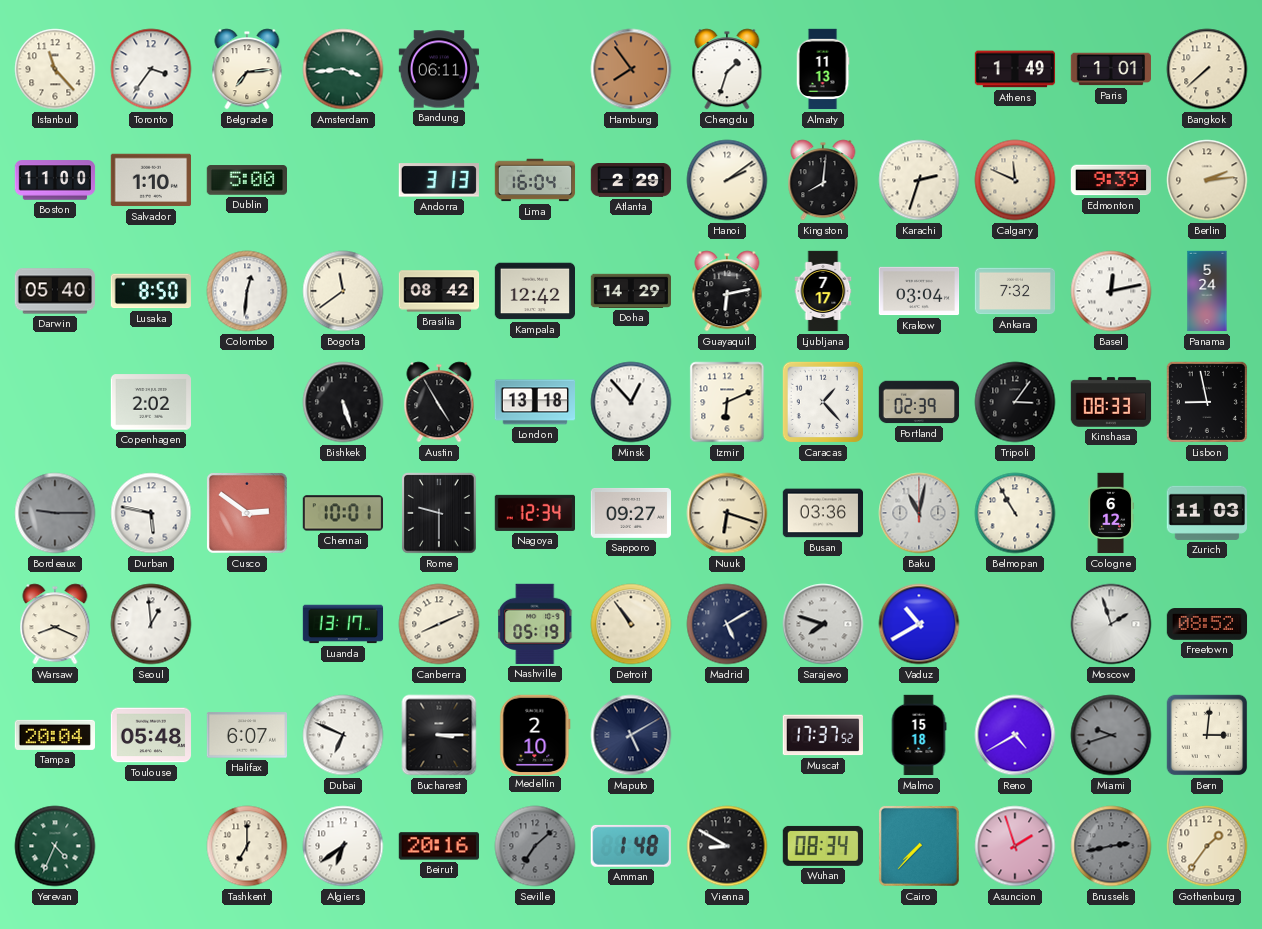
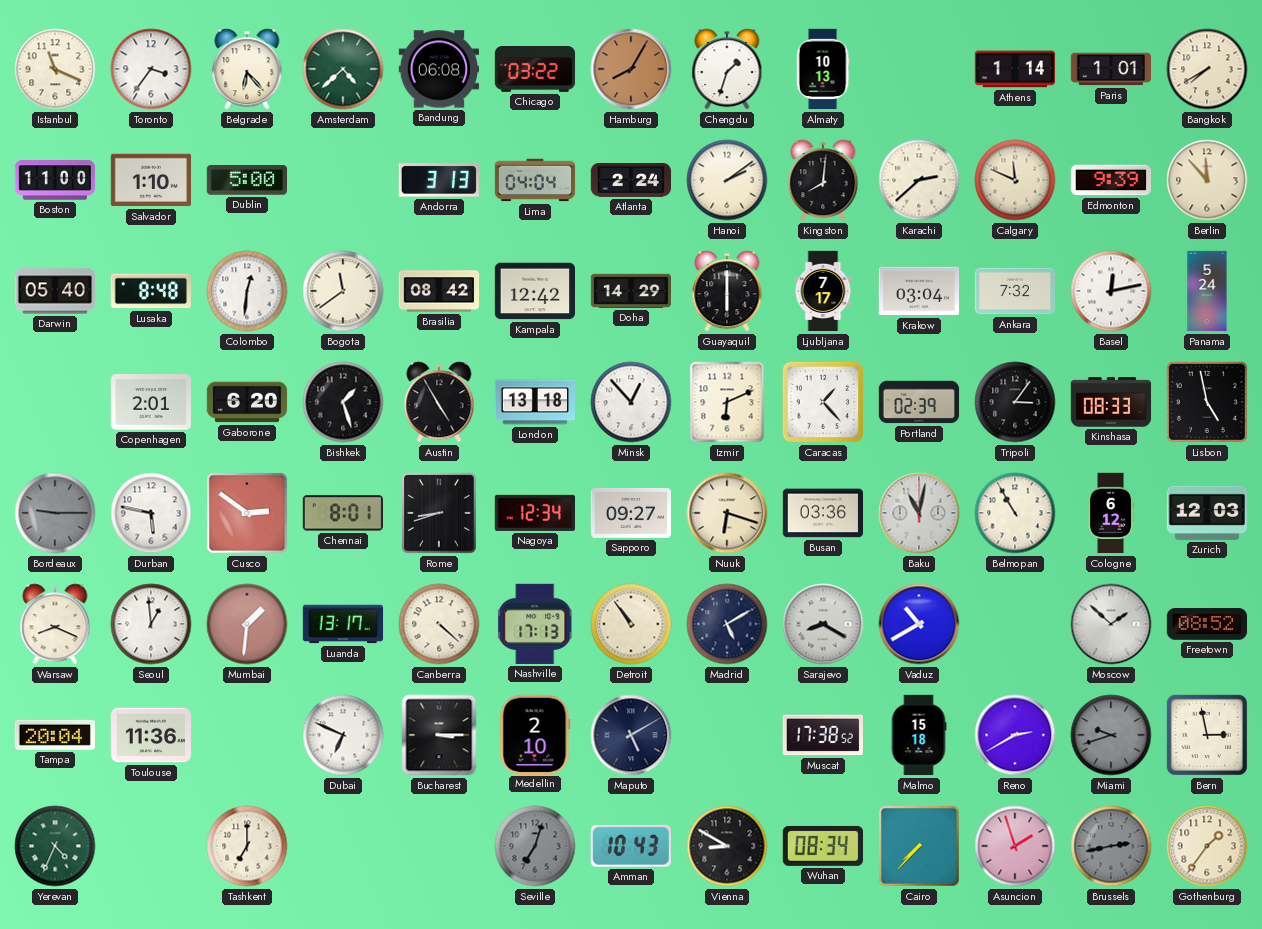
Istanbul: 11:23 -> 11:19 (55, 69)
Belgrade: 7:14 -> 6:23 (247, 69)
Amsterdam: 3:44 -> 4:38 (343, 69)
Bandung: 06:11 -> 06:08 (439, 69)
Chicago: none -> 03:22 (535, 70)
Hamburg: 7:54 -> 8:05 (631, 69)
Almaty: 11:13 -> 10:13 (823, 69)
Athens: 1:49 -> 1:14 (1015, 69)
Bangkok: 7:38 -> 7:40 (1207, 69)
Lima: 16:04 -> 04:04 (535, 180)
Atlanta: 2:29 -> 2:24 (631, 181)
Karachi: 2:33 -> 2:38 (919, 180)
Berlin: 2:14 -> 11:53 (1207, 180)
Lusaka: 8:50 -> 8:48 (151, 291)
Guayaquil: 6:13 -> 6:00 (727, 291)
Copenhagen: 2:02 -> 2:01 (151, 402)
Gaborone: none -> 6:20 (247, 402)
Bishkek: 5:27 -> 1:27 (343, 402)
Lisbon: 8:58 -> 4:58 (1207, 402)
Chennai: 10:01 -> 8:01 (342, 513)
Rome: 9:30 -> 8:42 (439, 513)
Zurich: 11:03 -> 12:03 (1206, 513)
Mumbai: none -> 1:31 (247, 624)
Canberra: 8:11 -> 4:22 (439, 624)
Nashville: 05:19 -> 17:13 (536, 624)
Sarajevo: 7:48 -> 8:20 (823, 624)
Moscow: 1:57 -> 1:52 (1111, 624)
Toulouse: 05:48 -> 11:36 (151, 735)
Halifax: 6:07 -> none (246, 735)
Muscat: 17:37 -> 17:38 (823, 735)
Reno: 4:40 -> 2:40 (1015, 735)
Bern: 3:01 -> 2:58 (1207, 735)
Algiers: 6:39 -> none (343, 846)
Beirut: 20:16 -> none (438, 846)
Seville: 7:08 -> 7:03 (535, 846)
Amman: 1:48 -> 10:43 (631, 846)
